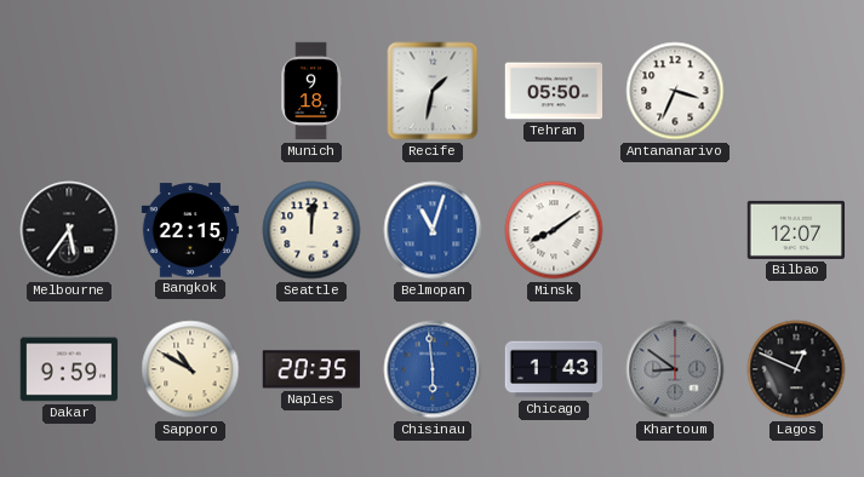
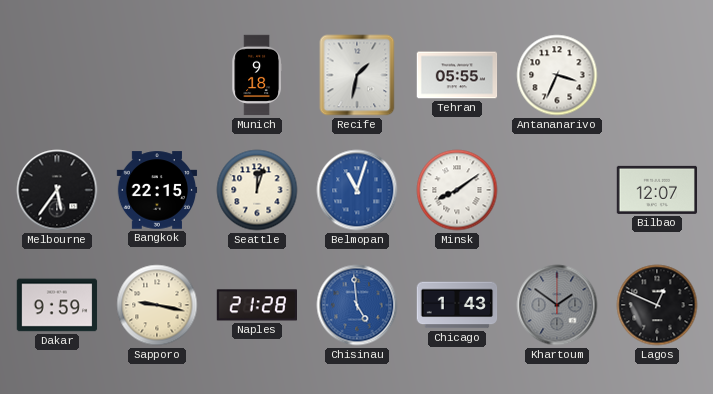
Tehran: 05:50 -> 05:55 (457, 75)
Seattle: 12:01 -> 12:03 (257, 190)
Sapporo: 10:50 -> 9:17 (157, 305)
Naples: 20:35 -> 21:28 (256, 305)
Chisinau: 5:59 -> 4:59 (357, 305)
Khartoum: 8:51 -> 1:51 (557, 305)
